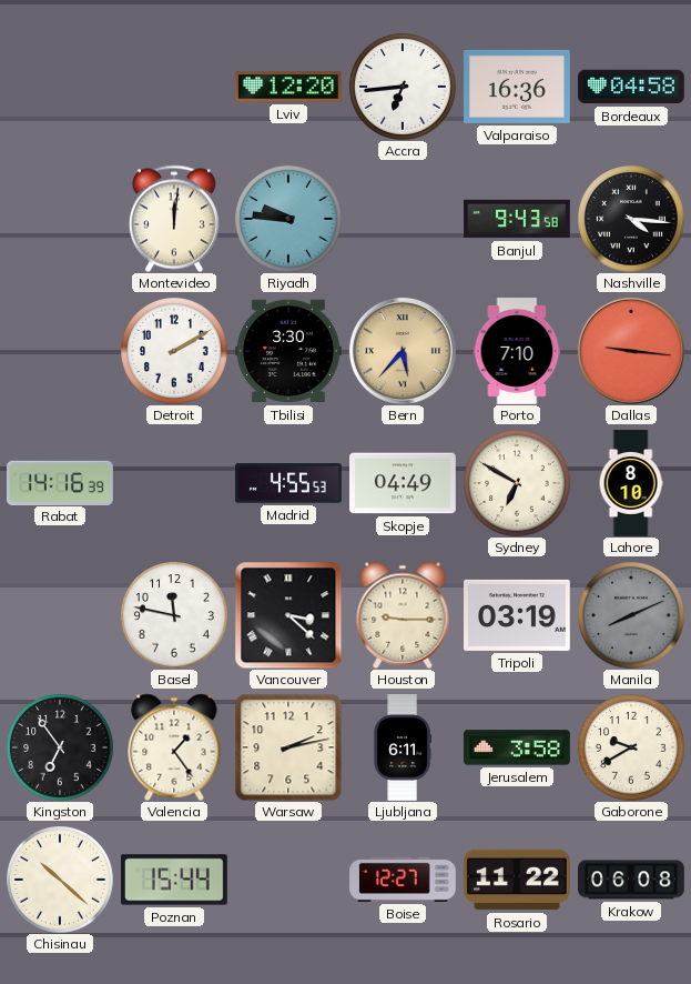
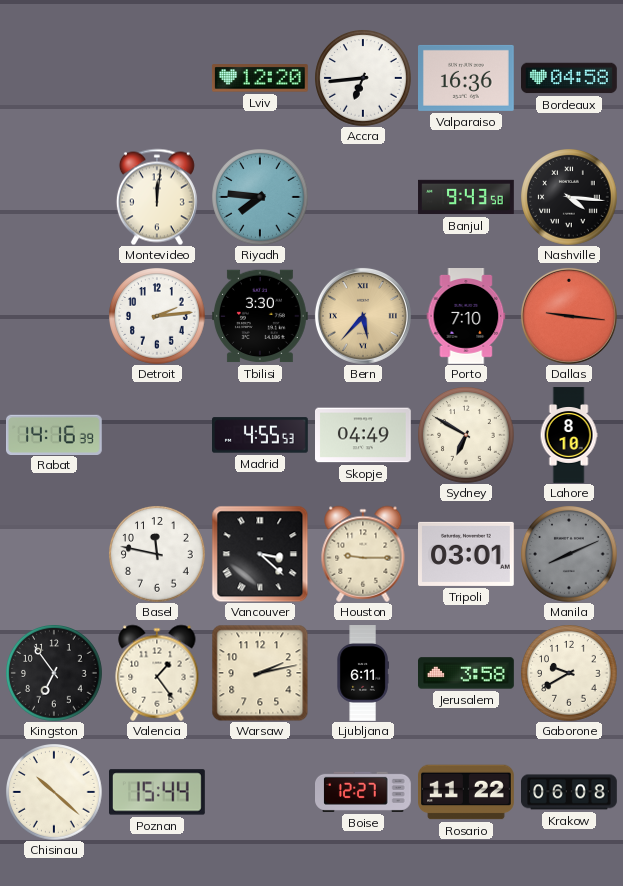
Riyadh: 9:46 -> 7:46 (260, 197)
Detroit: 2:10 -> 2:14 (157, 316)
Tripoli: 03:19 -> 03:01 (467, 554)
